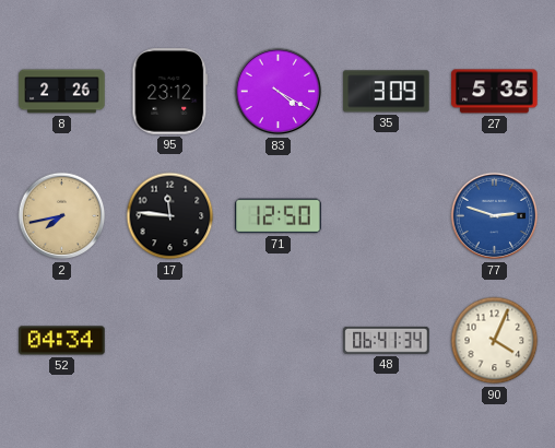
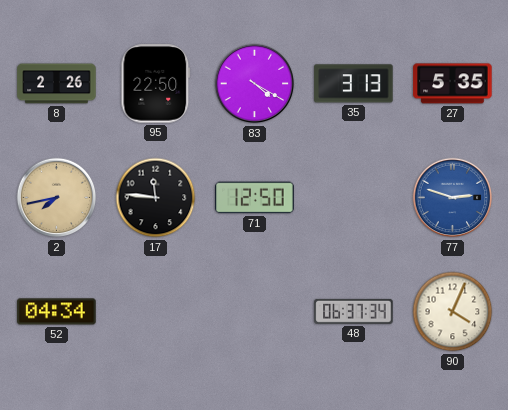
95: 23:12 -> 22:50 (156, 84)
35: 3:09 -> 3:13 (354, 84)
48: 06:41 -> 06:37 (354, 311)
